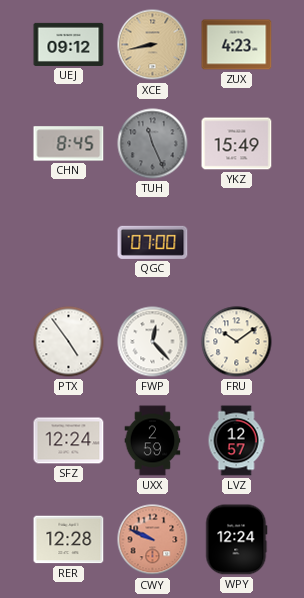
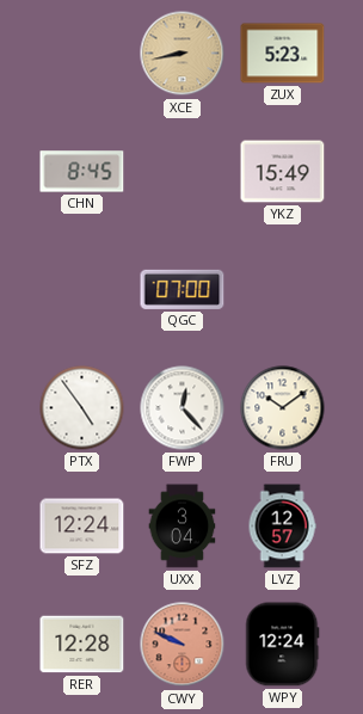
UEJ: 09:12 -> none (69, 44)
ZUX: 4:23 -> 5:23 (283, 54)
TUH: 11:26 -> none (153, 144)
UXX: 2:59 -> 3:04 (183, 527)
